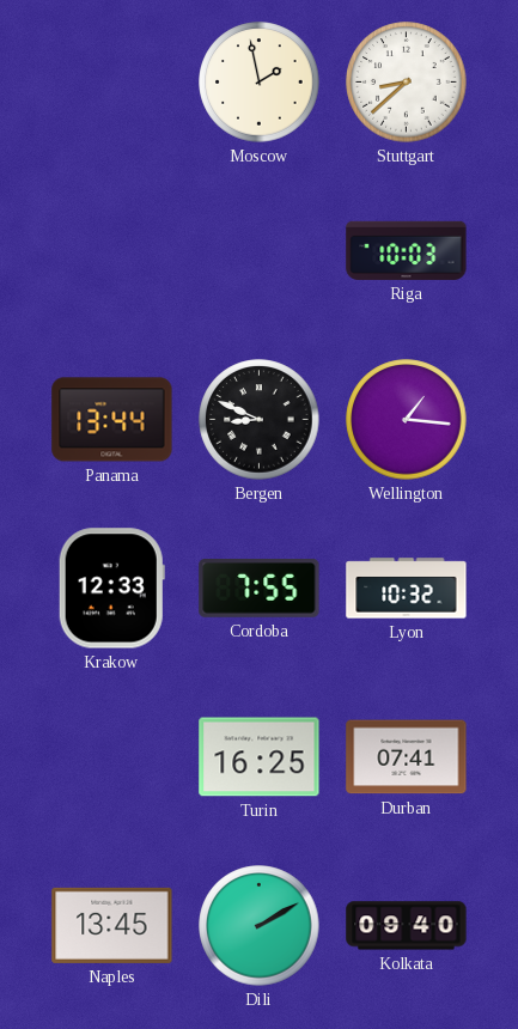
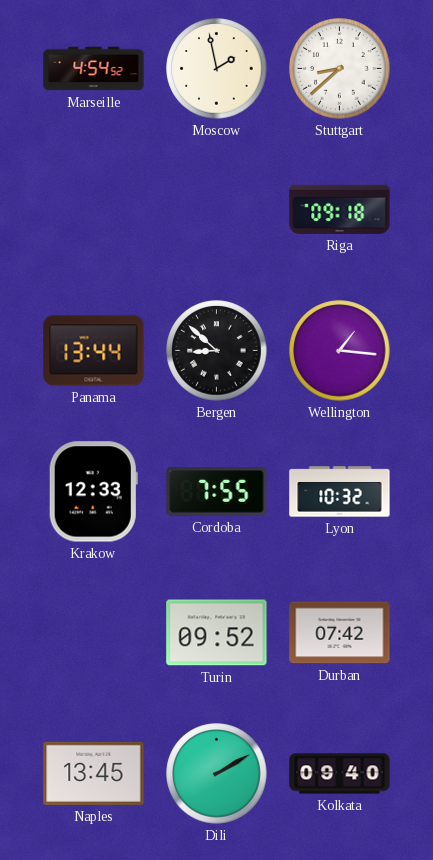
Marseille: none -> 4:54 (94, 69)
Riga: 10:03 -> 09:18 (340, 209)
Bergen: 8:49 -> 8:52 (217, 351)
Turin: 16:25 -> 09:52 (217, 633)
Durban: 07:41 -> 07:42 (340, 633)
